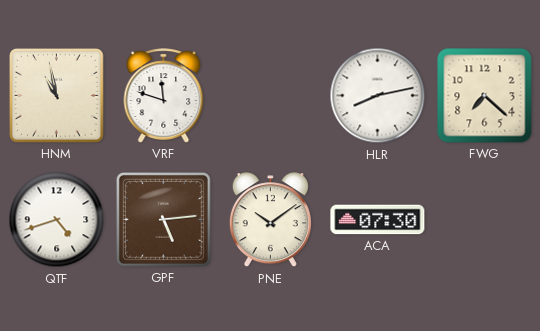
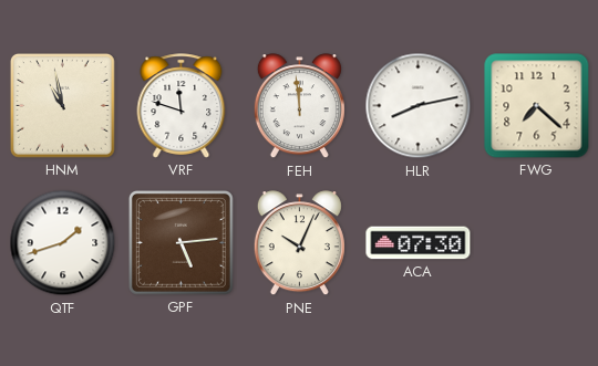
FEH: none -> 11:59 (299, 106)
QTF: 4:42 -> 1:42 (63, 243)
PNE: 10:09 -> 10:04 (299, 243)
